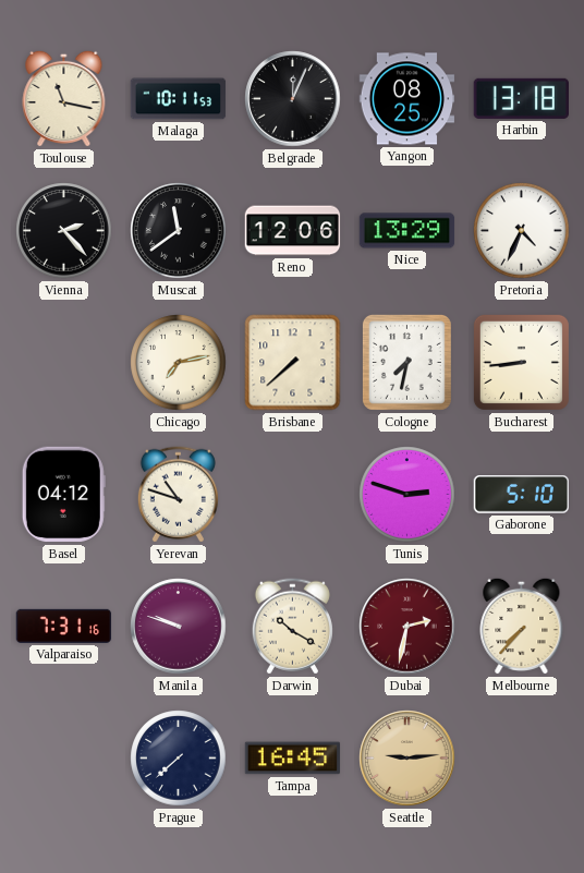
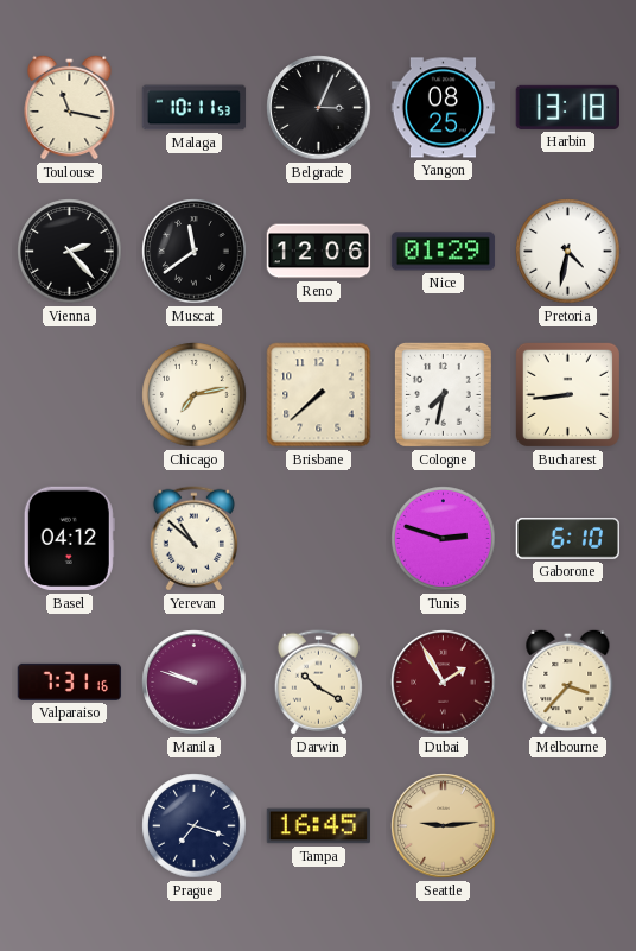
Belgrade: 12:04 -> 3:04 (319, 108)
Nice: 13:29 -> 01:29 (444, 252)
Pretoria: 4:34 -> 4:32 (568, 252)
Yerevan: 10:48 -> 10:52 (193, 539)
Gaborone: 5:10 -> 6:10 (567, 539)
Dubai: 2:32 -> 1:55 (444, 683)
Melbourne: 7:37 -> 3:37 (568, 681)
Prague: 7:38 -> 7:18 (195, 826)
